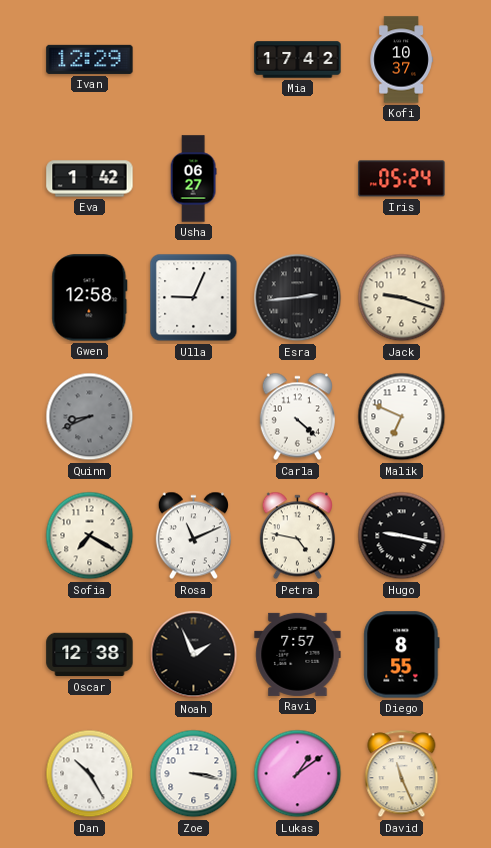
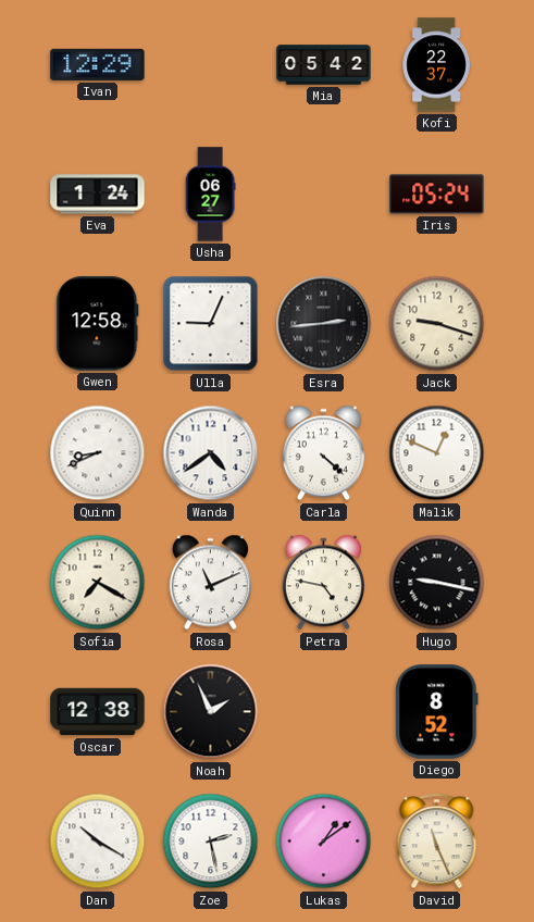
Mia: 17:42 -> 05:42 (324, 65)
Kofi: 10:37 -> 22:37 (436, 65)
Eva: 1:42 -> 1:24 (98, 195)
Quinn dial: grey -> white (98, 453)
Wanda: none -> 4:39 (211, 453)
Malik: 6:49 -> 12:49 (437, 453)
Ravi: 7:57 -> none (298, 654)
Diego: 8:55 -> 8:52 (437, 712)
Dan: 10:25 -> 10:20 (98, 842)
Zoe: 3:17 -> 2:28 (211, 842)
